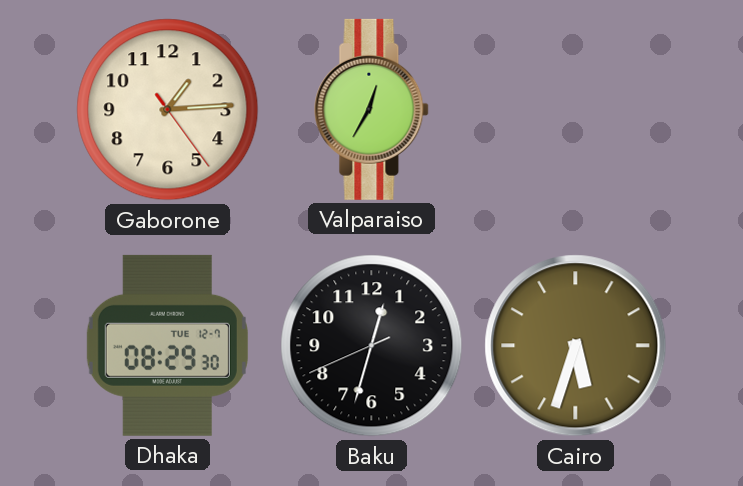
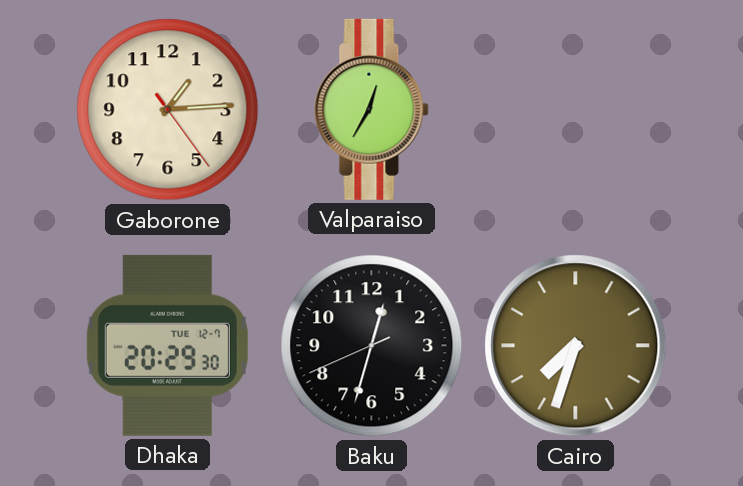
Dhaka: 08:29 -> 20:29 (167, 345)
Cairo: 5:33 -> 7:33 (576, 346)
